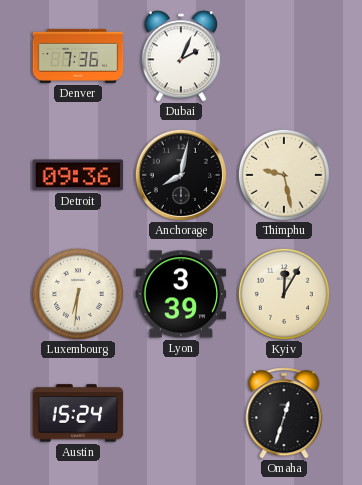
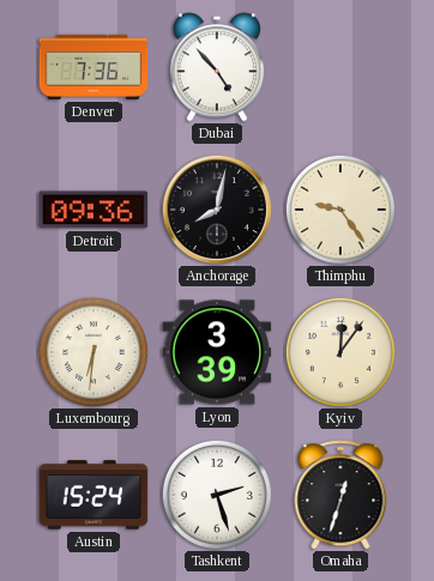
Dubai: 2:04 -> 4:53 (217, 67)
Thimphu: 9:28 -> 9:24 (340, 210)
Kyiv: 12:05 -> 12:06 (340, 352)
Tashkent: none -> 2:27 (217, 495)
